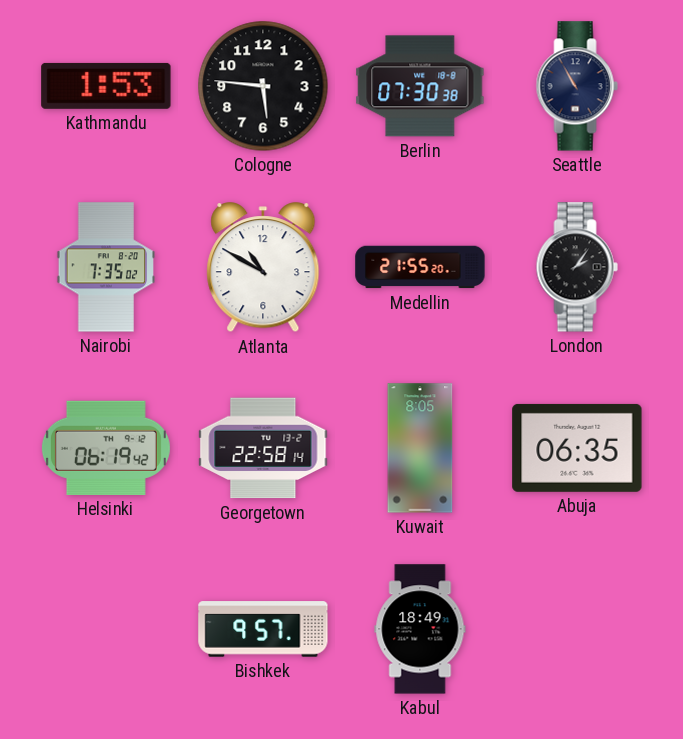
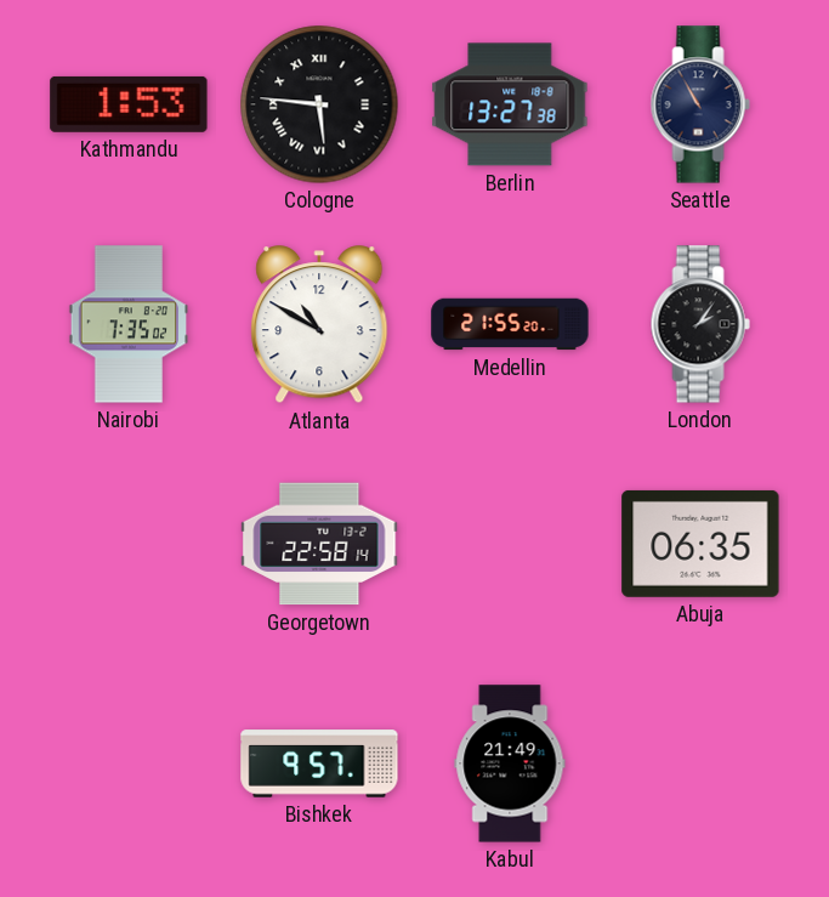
Cologne numerals: Arabic -> Roman (319, 104)
Berlin: 07:30 -> 13:27 (510, 104)
Helsinki: 06:19 -> none (106, 448)
Kuwait: 8:05 -> none (420, 448)
Kabul: 18:49 -> 21:49 (510, 763)
